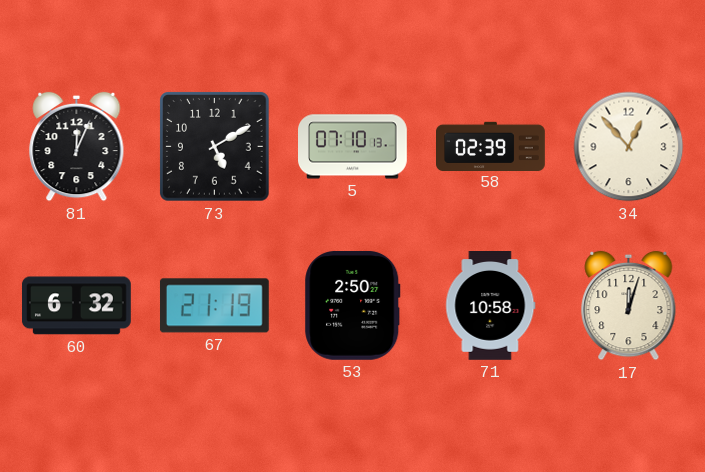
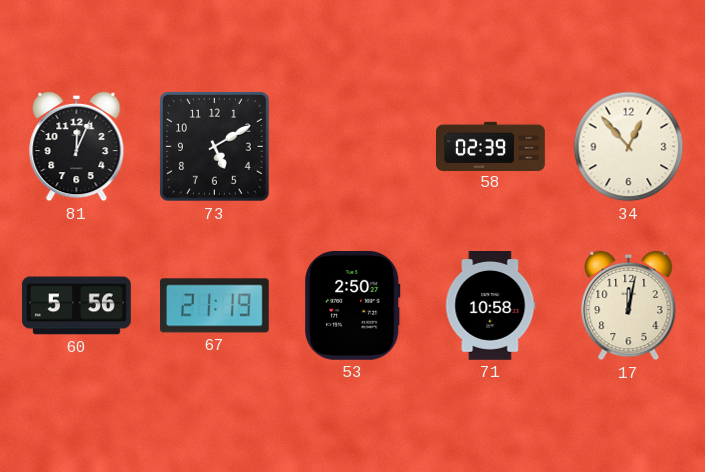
5: 07:10 -> none (353, 147)
60: 6:32 -> 5:56 (77, 306)
17: 12:03 -> 12:02 (629, 306)
